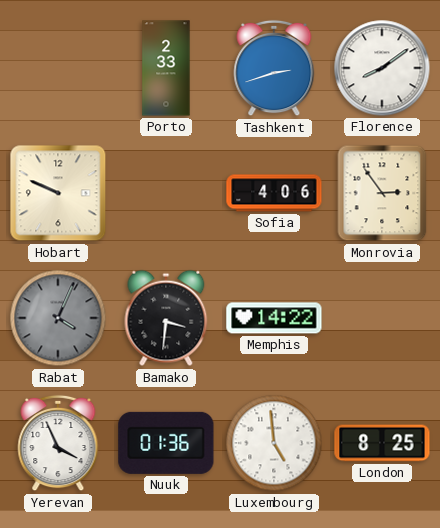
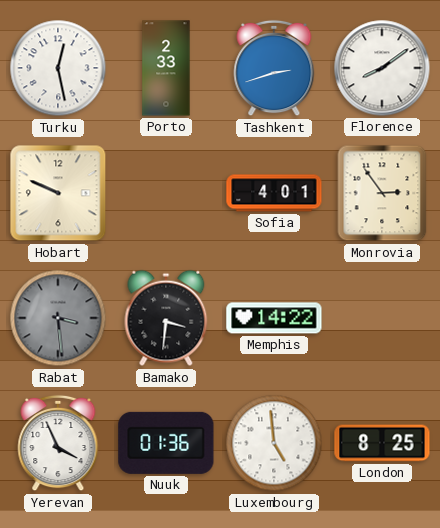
Turku: none -> 12:28 (58, 68)
Sofia: 4:06 -> 4:01 (274, 193)
Rabat: 4:04 -> 3:29 (58, 318)
